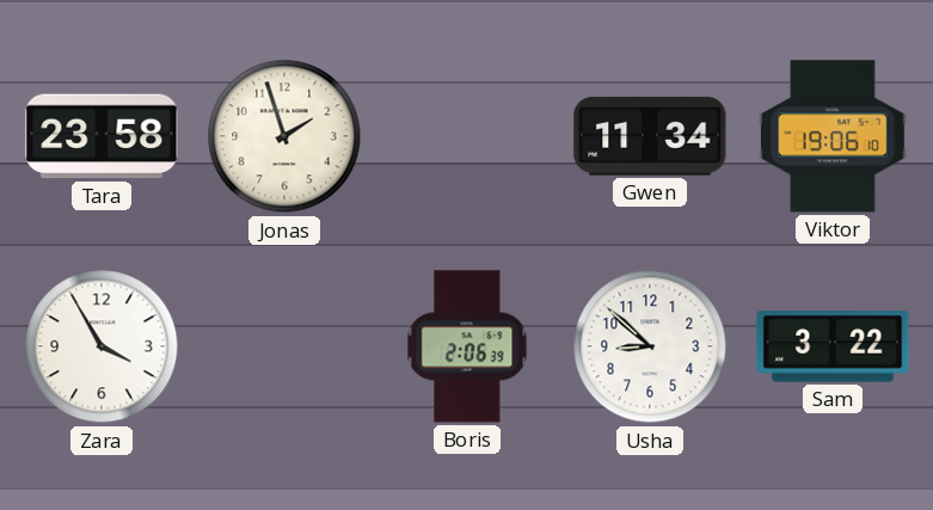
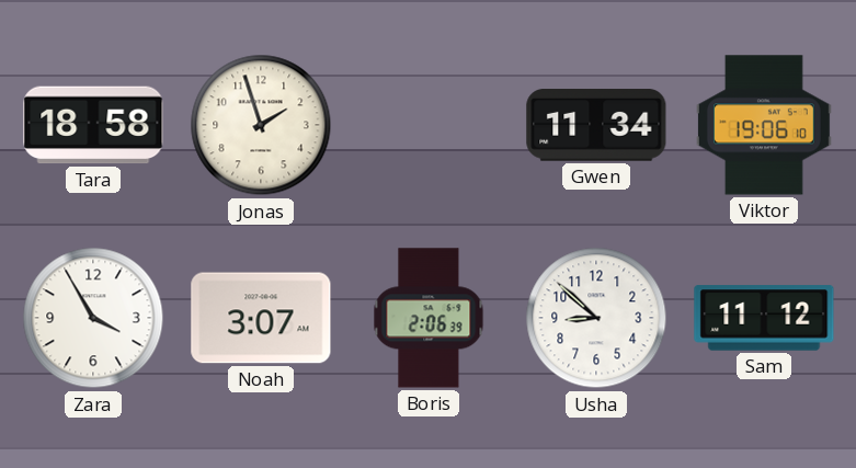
Tara: 23:58 -> 18:58 (93, 125)
Noah: none -> 3:07 (261, 318)
Sam: 3:22 -> 11:12 (764, 318)
